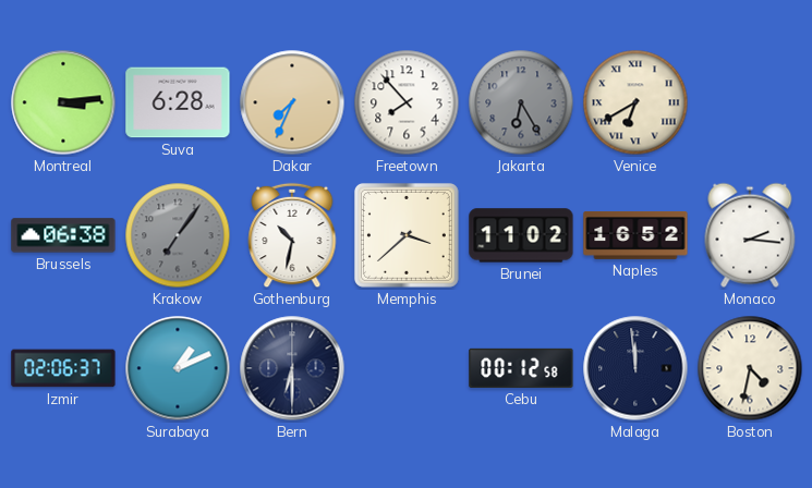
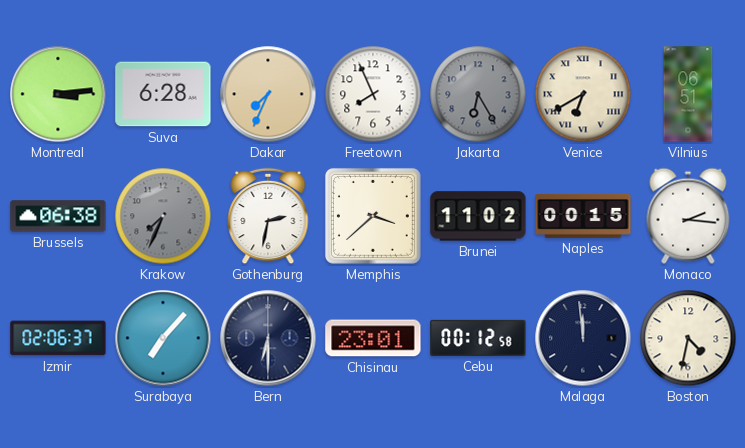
Freetown: 7:53 -> 7:56 (373, 94)
Vilnius: none -> 06:51 (688, 94)
Krakow: 7:06 -> 7:34 (163, 216)
Gothenburg: 10:32 -> 2:32 (268, 216)
Naples: 16:52 -> 00:15 (583, 216)
Surabaya: 1:11 -> 7:07 (163, 338)
Chisinau: none -> 23:01 (373, 338)
